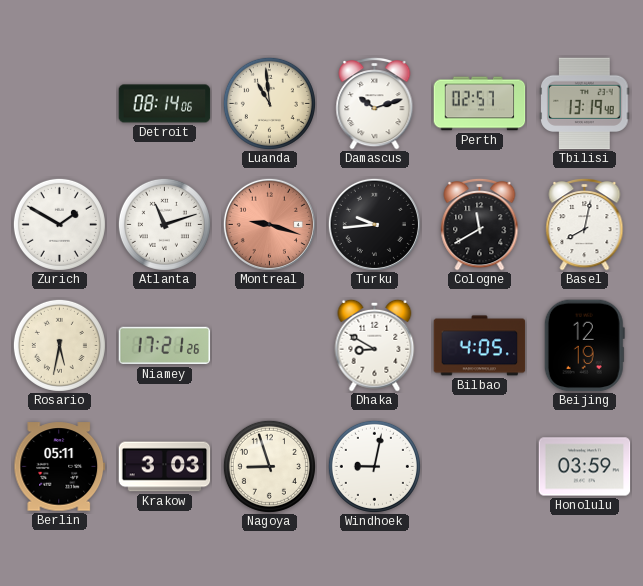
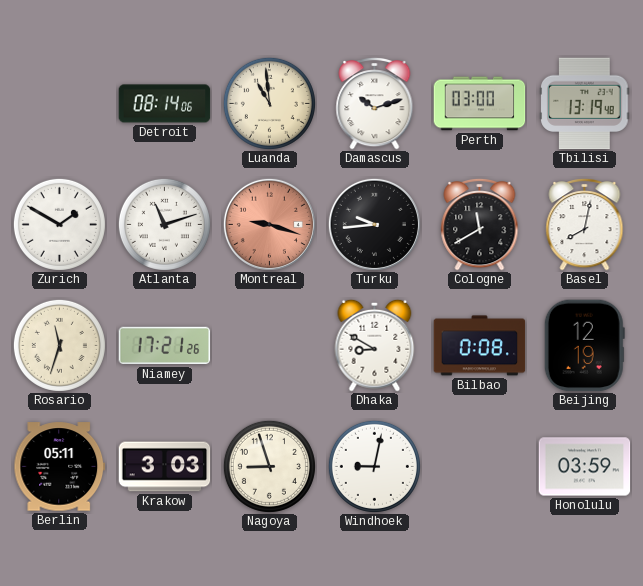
Perth: 02:57 -> 03:00 (480, 104)
Rosario: 5:32 -> 11:33 (59, 345)
Bilbao: 4:05 -> 0:08 (480, 346)
